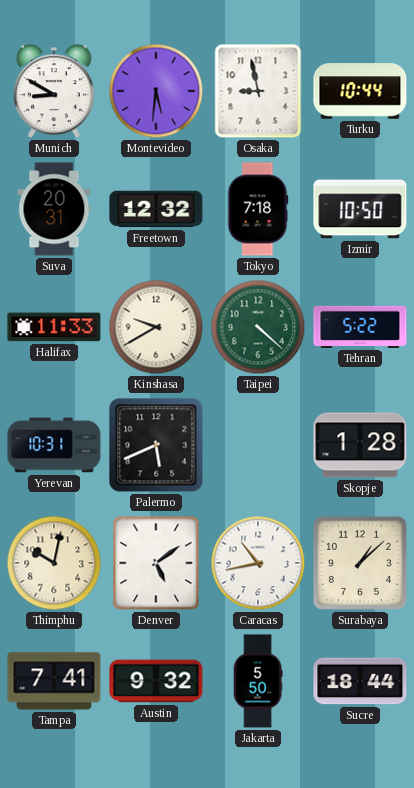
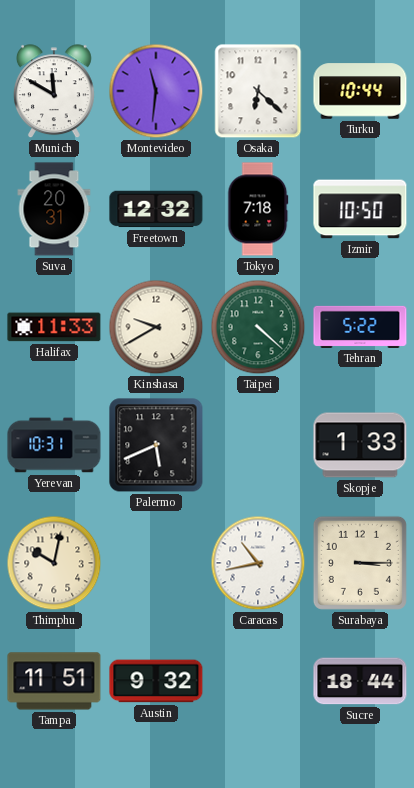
Munich: 8:50 -> 11:50 (54, 92)
Montevideo: 5:31 -> 11:31 (156, 91)
Osaka: 8:58 -> 6:22 (258, 91)
Skopje: 1:28 -> 1:33 (360, 445)
Denver: 5:09 -> none (156, 563)
Surabaya: 1:08 -> 3:15 (360, 563)
Tampa: 7:41 -> 11:51 (54, 681)
Jakarta: 5:50 -> none (258, 681)
